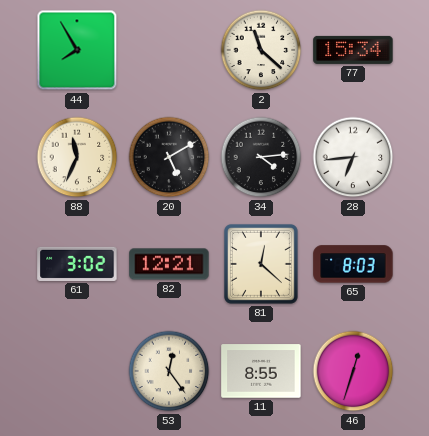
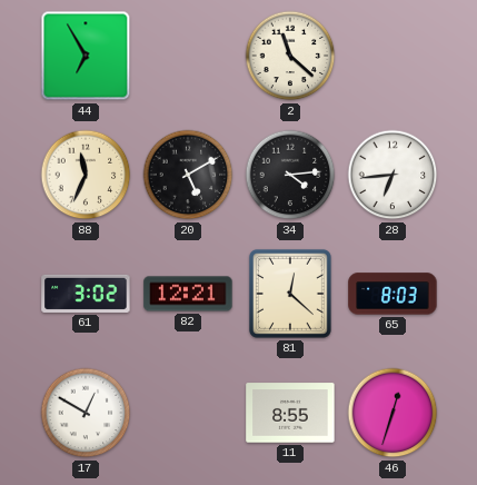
44: 7:55 -> 6:55 (86, 56)
77: 15:34 -> none (353, 50)
17: none -> 12:50 (86, 413)
53: 12:24 -> none (169, 371)
